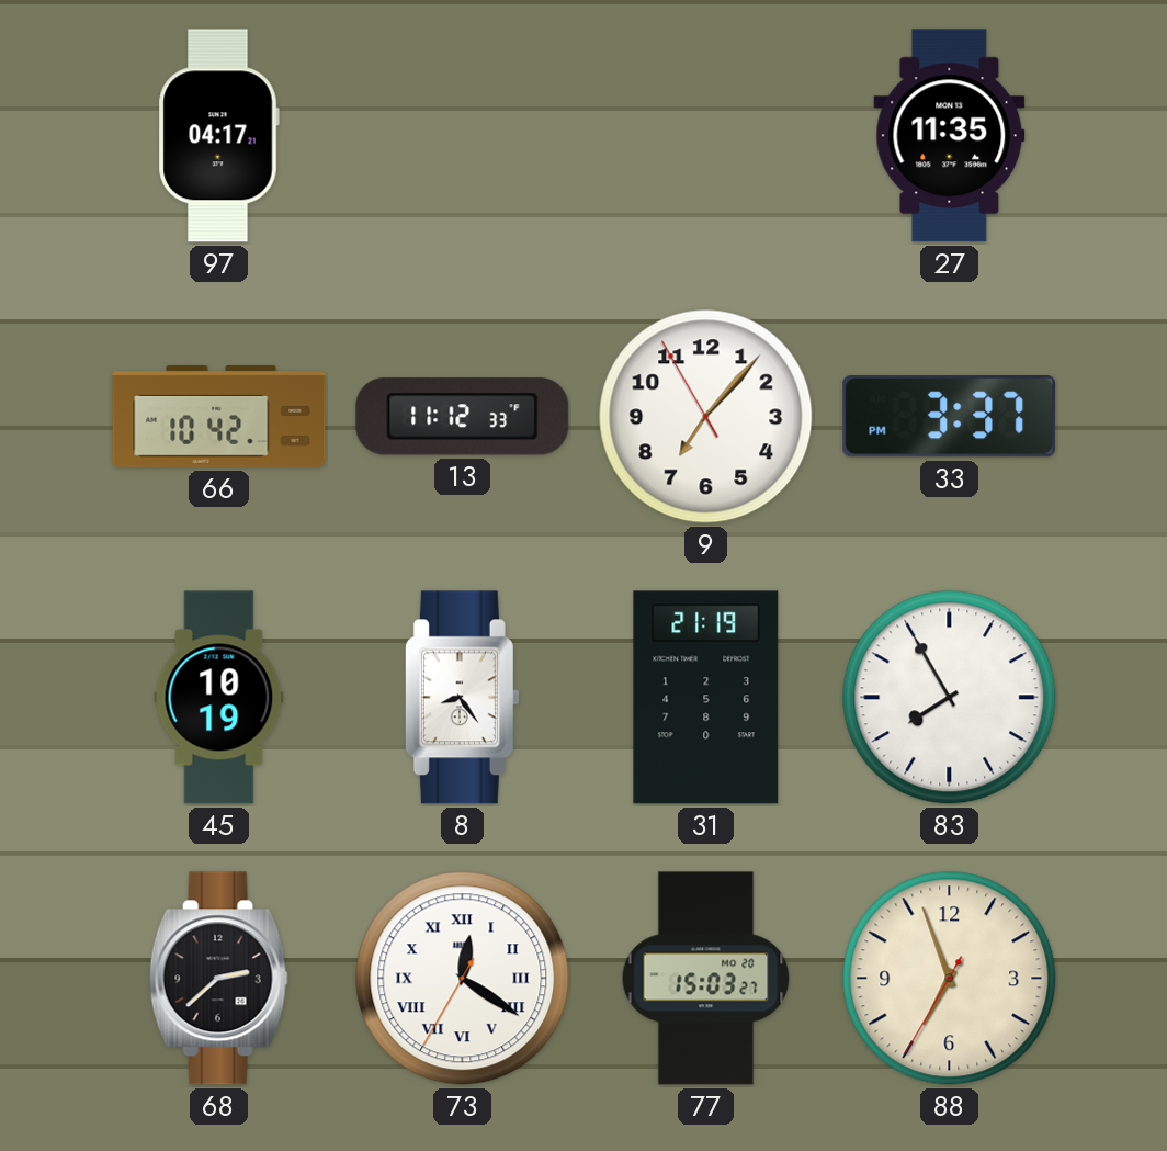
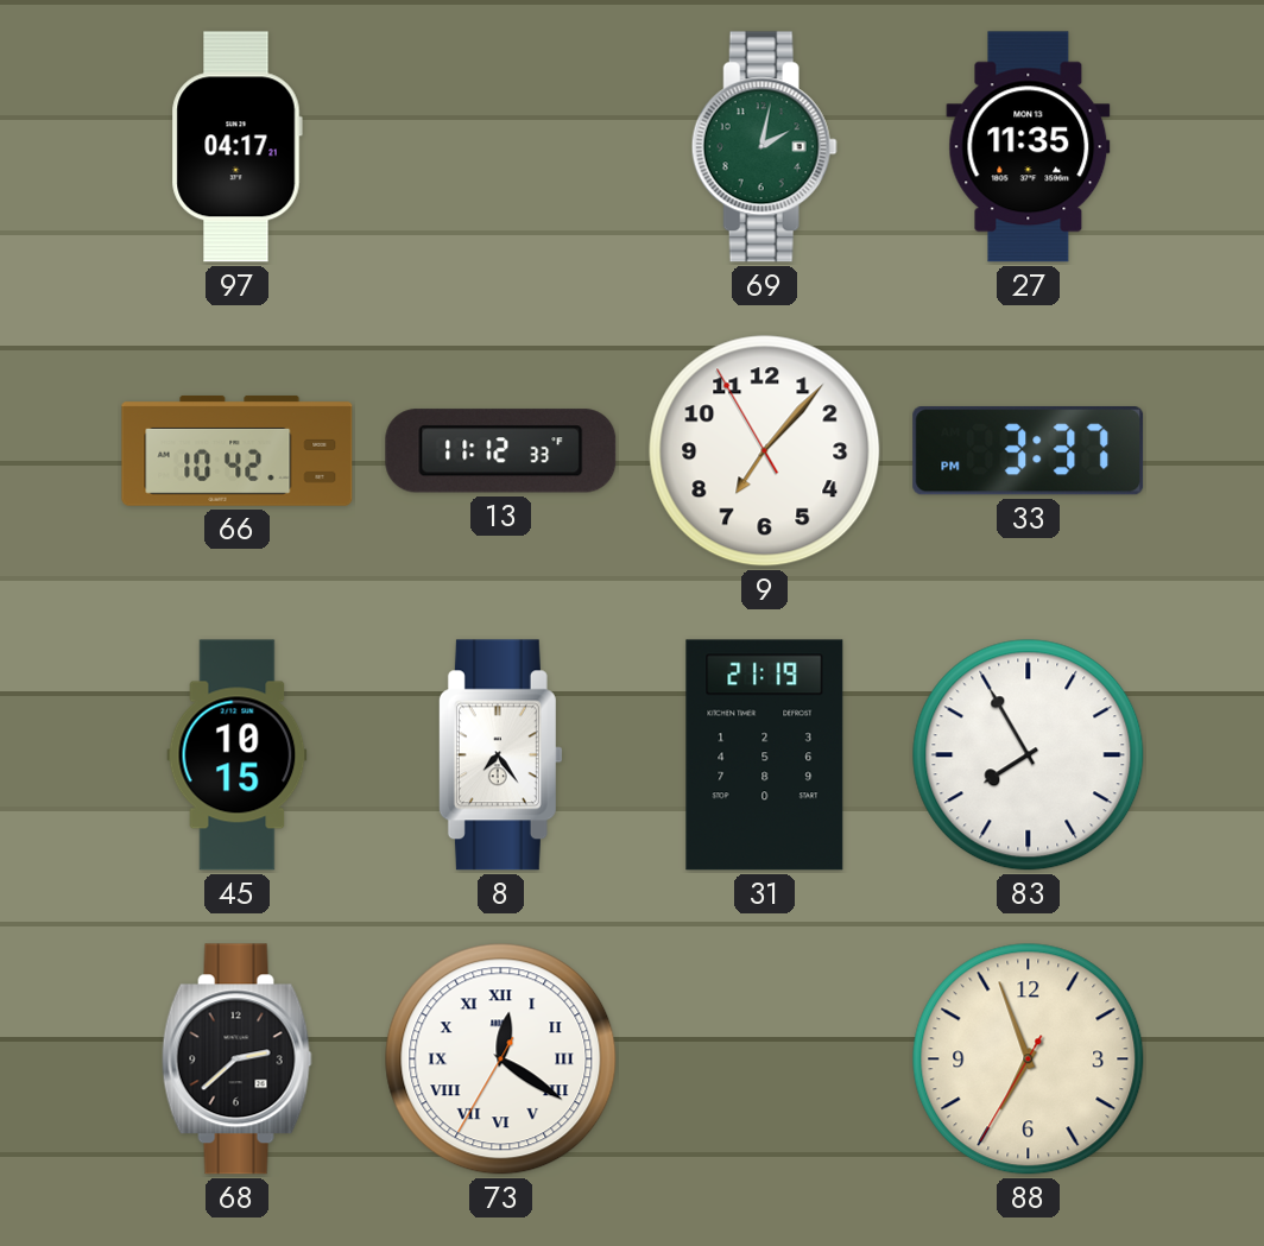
69: none -> 2:02 (764, 147)
45: 10:19 -> 10:15 (238, 755)
8: 8:24 -> 7:24 (500, 755)
77: 15:03 -> none (706, 979)
